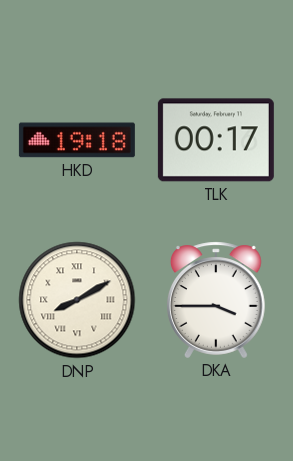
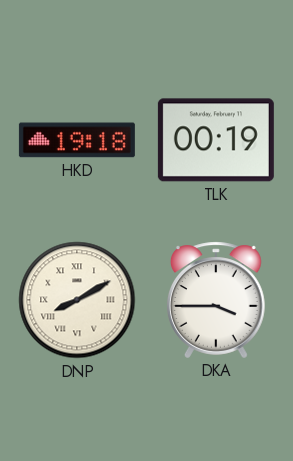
TLK: 00:17 -> 00:19 (216, 140)
